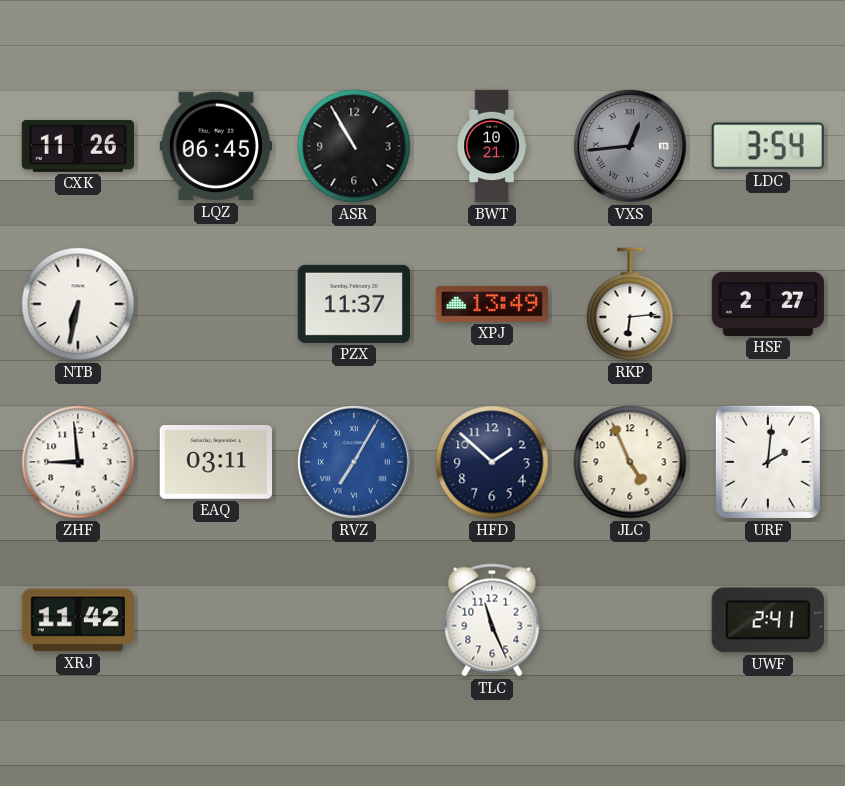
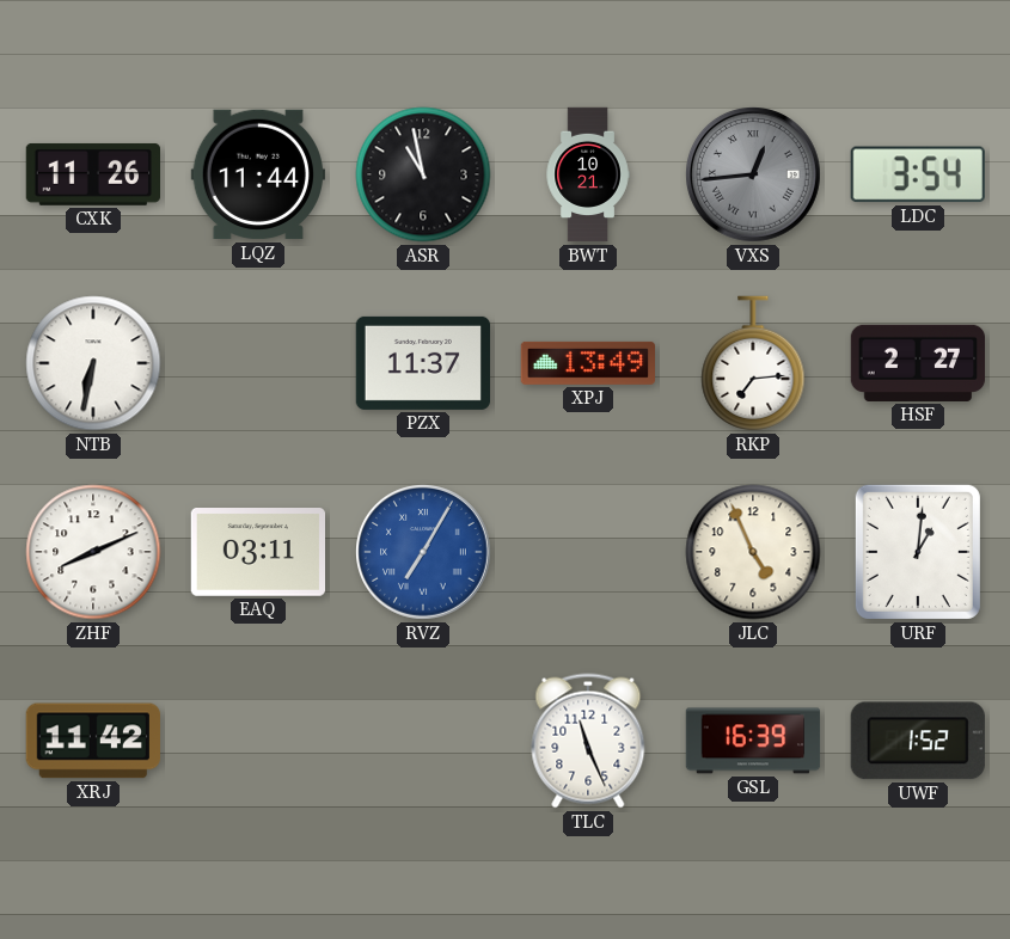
LQZ: 06:45 -> 11:44 (257, 174)
ASR: 10:55 -> 10:58 (423, 174)
RKP: 6:14 -> 7:14 (753, 363)
ZHF: 8:59 -> 8:11 (93, 552)
HFD: 1:52 -> none (492, 462)
URF: 2:01 -> 1:01 (918, 552)
GSL: none -> 16:39 (753, 741)
UWF: 2:41 -> 1:52 (918, 741)
